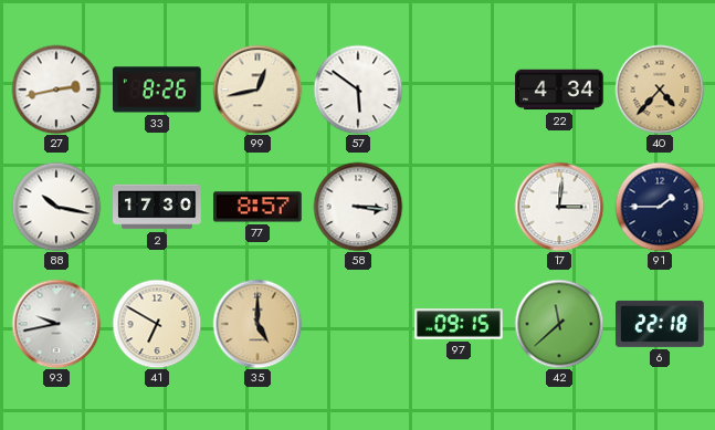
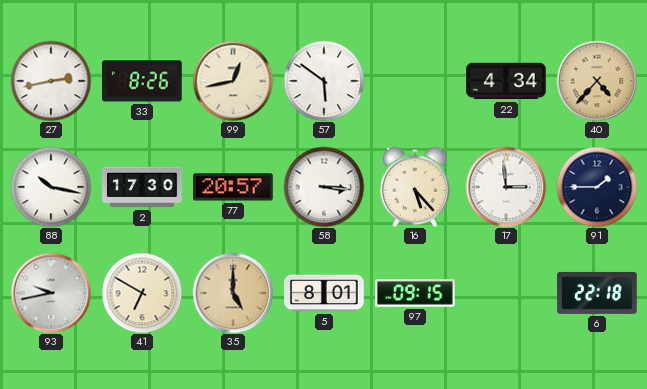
77: 8:57 -> 20:57 (233, 187)
16: none -> 5:23 (415, 187)
17: 3:01 -> 2:59 (506, 187)
5: none -> 8:01 (324, 293)
42: 11:38 -> none (559, 324)
